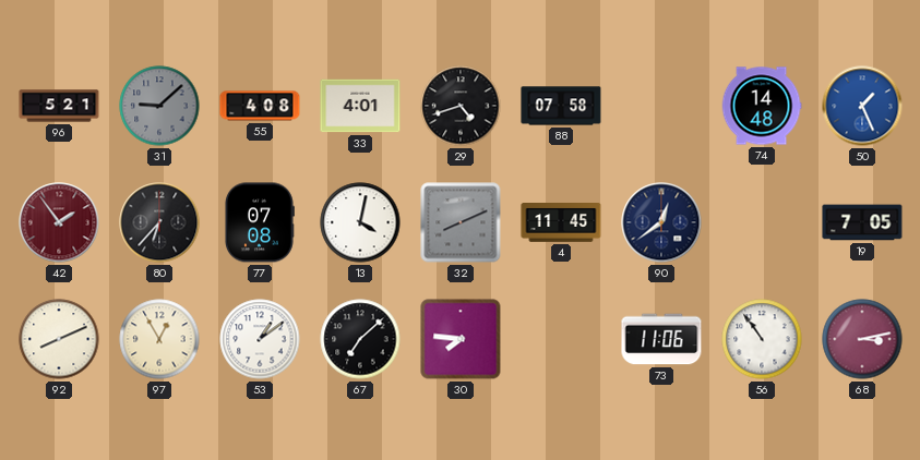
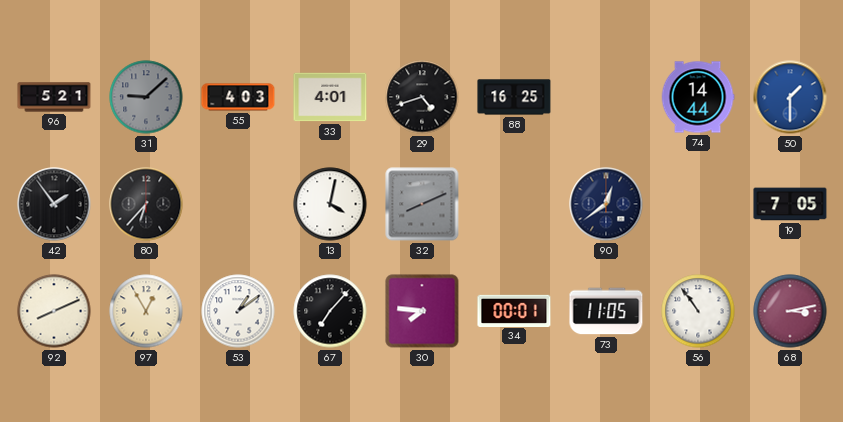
55: 4:08 -> 4:03 (238, 97)
88: 07:58 -> 16:25 (514, 97)
74: 14:48 -> 14:44 (698, 97)
50: 1:26 -> 1:30 (790, 97)
42 dial: burgundy -> black (54, 204)
77: 07:08 -> none (260, 222)
4: 11:45 -> none (561, 223)
67: 7:08 -> 7:07 (330, 311)
34: none -> 00:01 (514, 310)
73: 11:06 -> 11:05 (606, 311)
